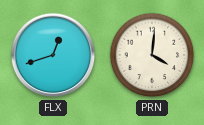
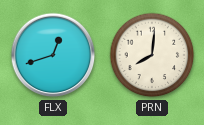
PRN: 4:01 -> 8:01 (152, 55)
